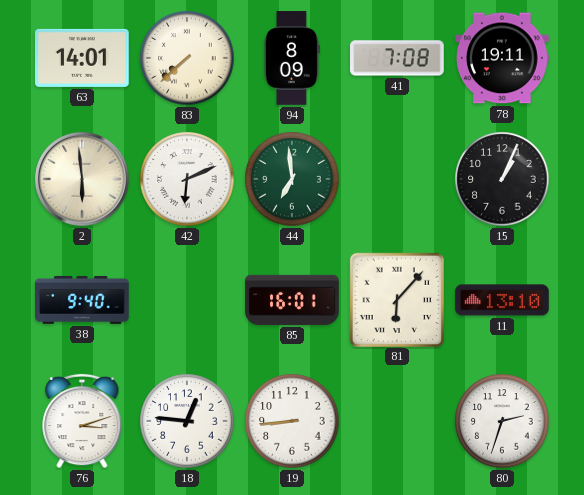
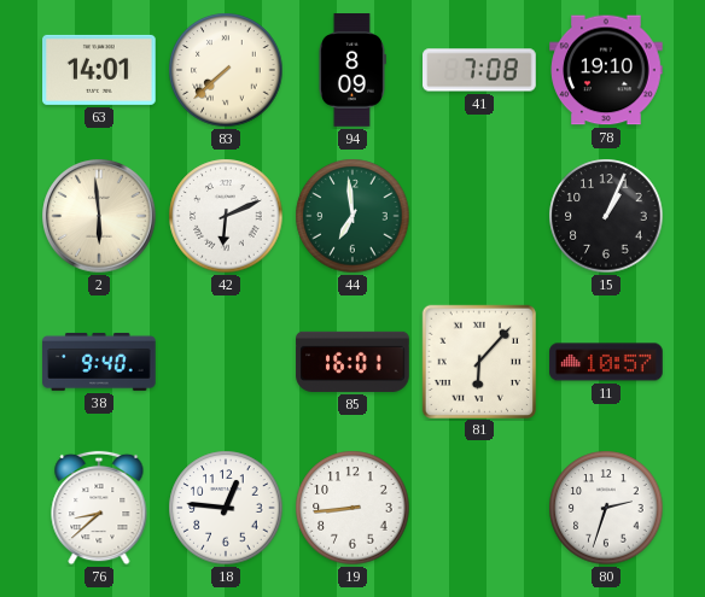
78: 19:11 -> 19:10 (606, 70)
11: 13:10 -> 10:57 (606, 362)
76: 3:12 -> 8:38 (99, 508)
